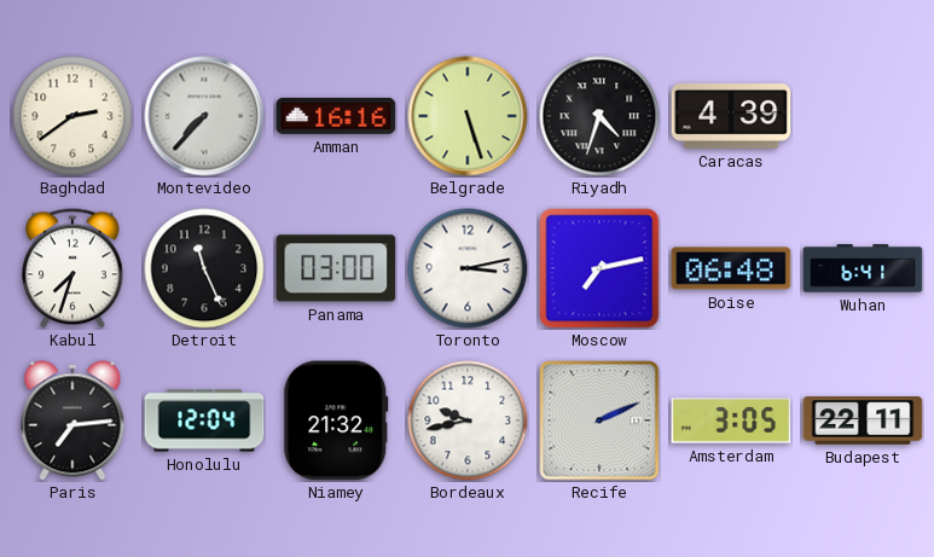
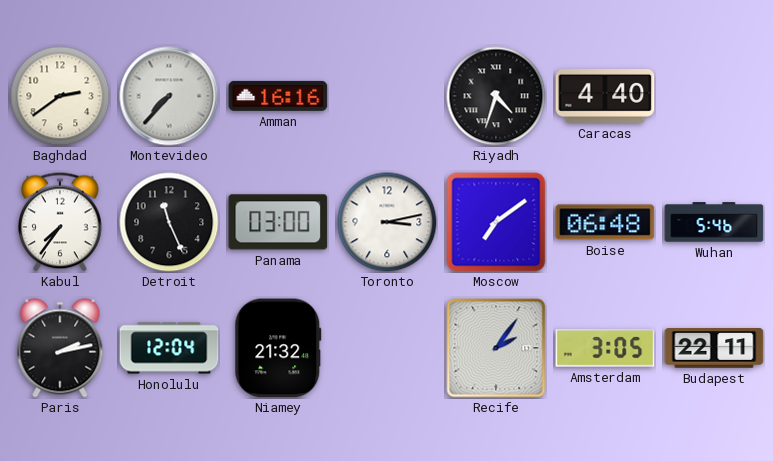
Belgrade: 5:27 -> none (468, 116)
Caracas: 4:39 -> 4:40 (605, 97)
Kabul: 7:33 -> 7:36 (61, 222)
Moscow: 7:13 -> 7:09 (496, 222)
Wuhan: 6:41 -> 5:46 (714, 222)
Paris: 7:14 -> 2:13 (60, 348)
Bordeaux: 9:43 -> none (468, 420)
Recife: 2:11 -> 2:06 (496, 348)
